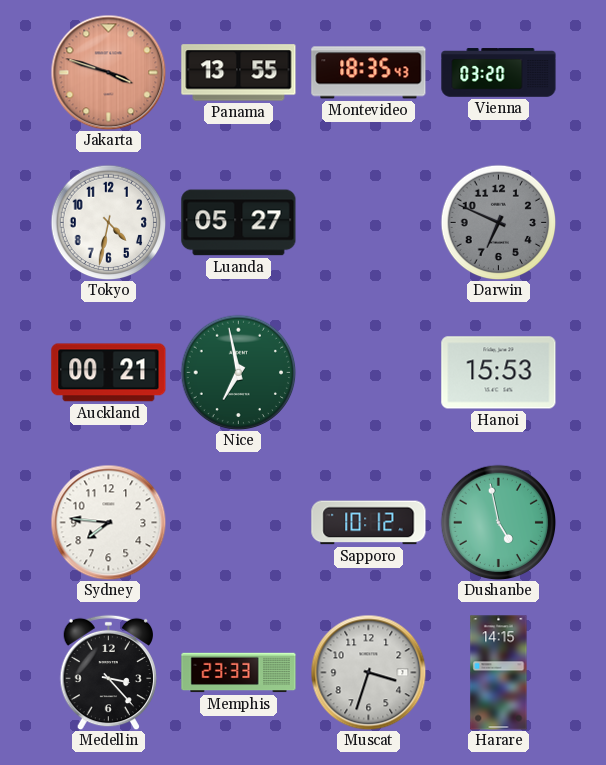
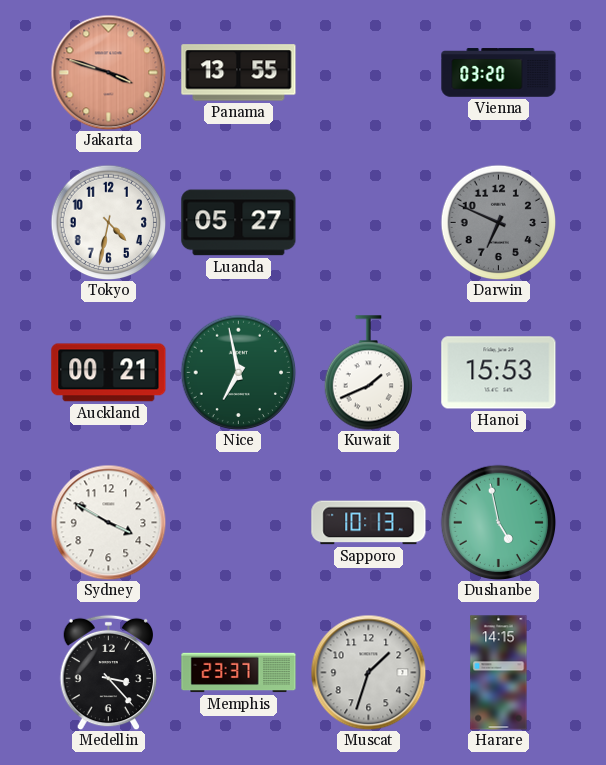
Montevideo: 18:35 -> none (369, 73)
Kuwait: none -> 1:41 (368, 373)
Sydney: 7:46 -> 3:50 (108, 522)
Sapporo: 10:12 -> 10:13 (369, 523)
Memphis: 23:33 -> 23:37 (239, 673)
Muscat: 3:33 -> 1:33 (368, 672)
